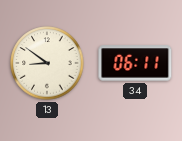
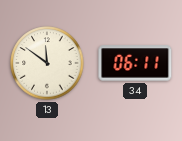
13: 8:51 -> 11:51 (47, 63)
